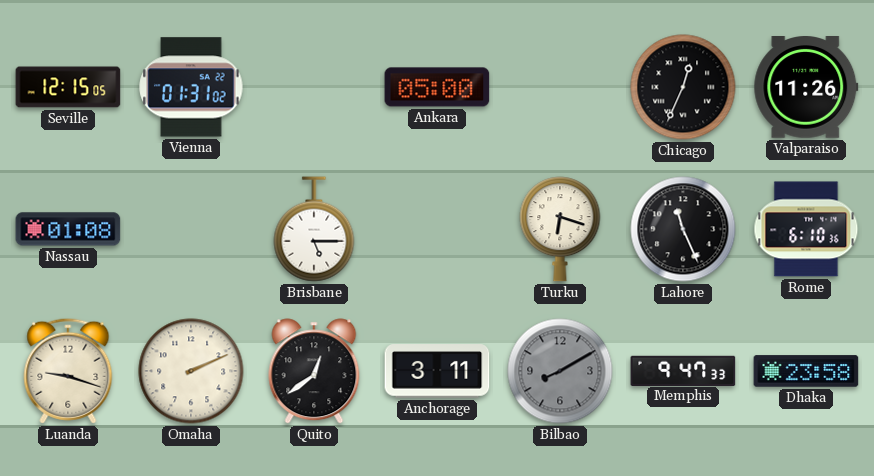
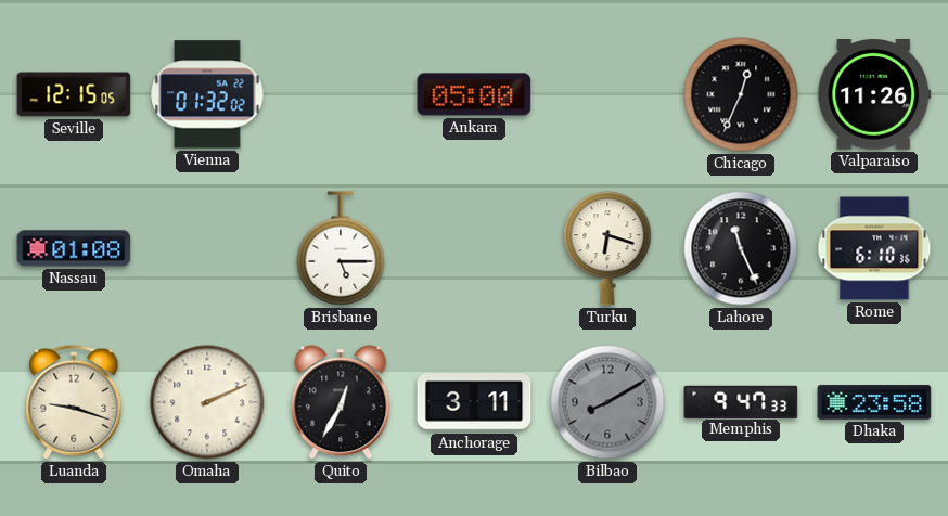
Vienna: 01:31 -> 01:32 (207, 94)
Quito: 12:39 -> 12:35 (341, 402)
